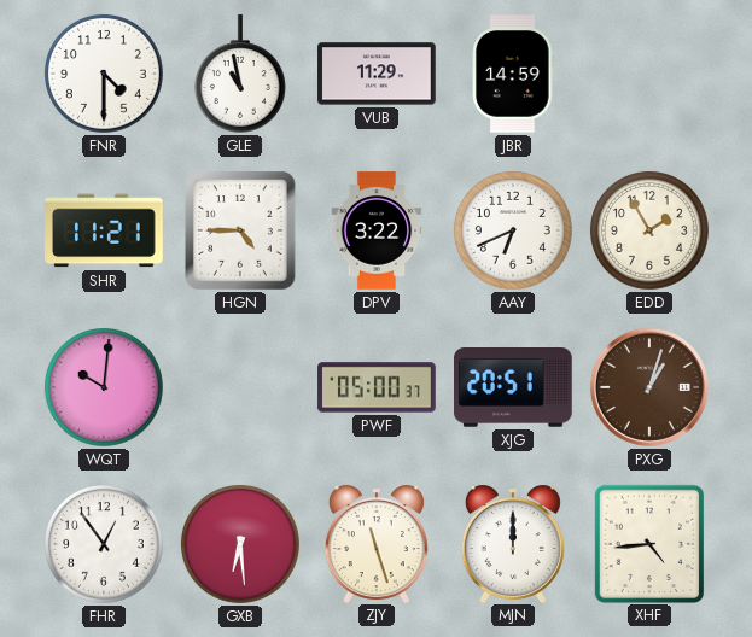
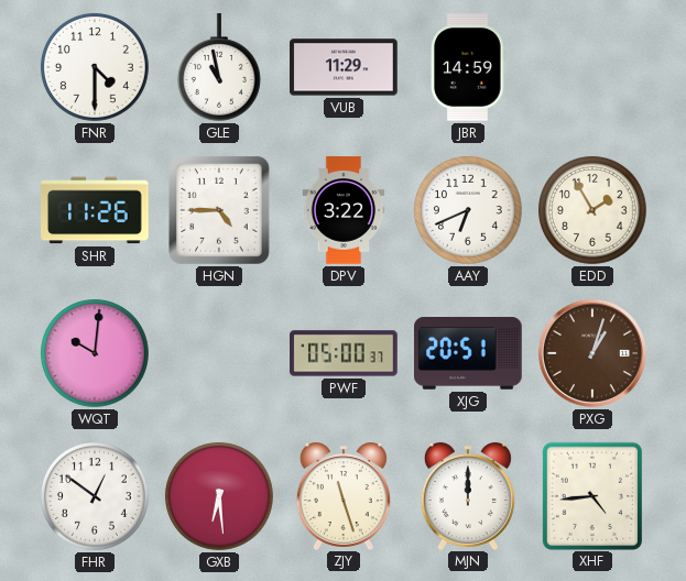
SHR: 11:21 -> 11:26 (95, 210)
FHR: 12:54 -> 12:51 (95, 496)
